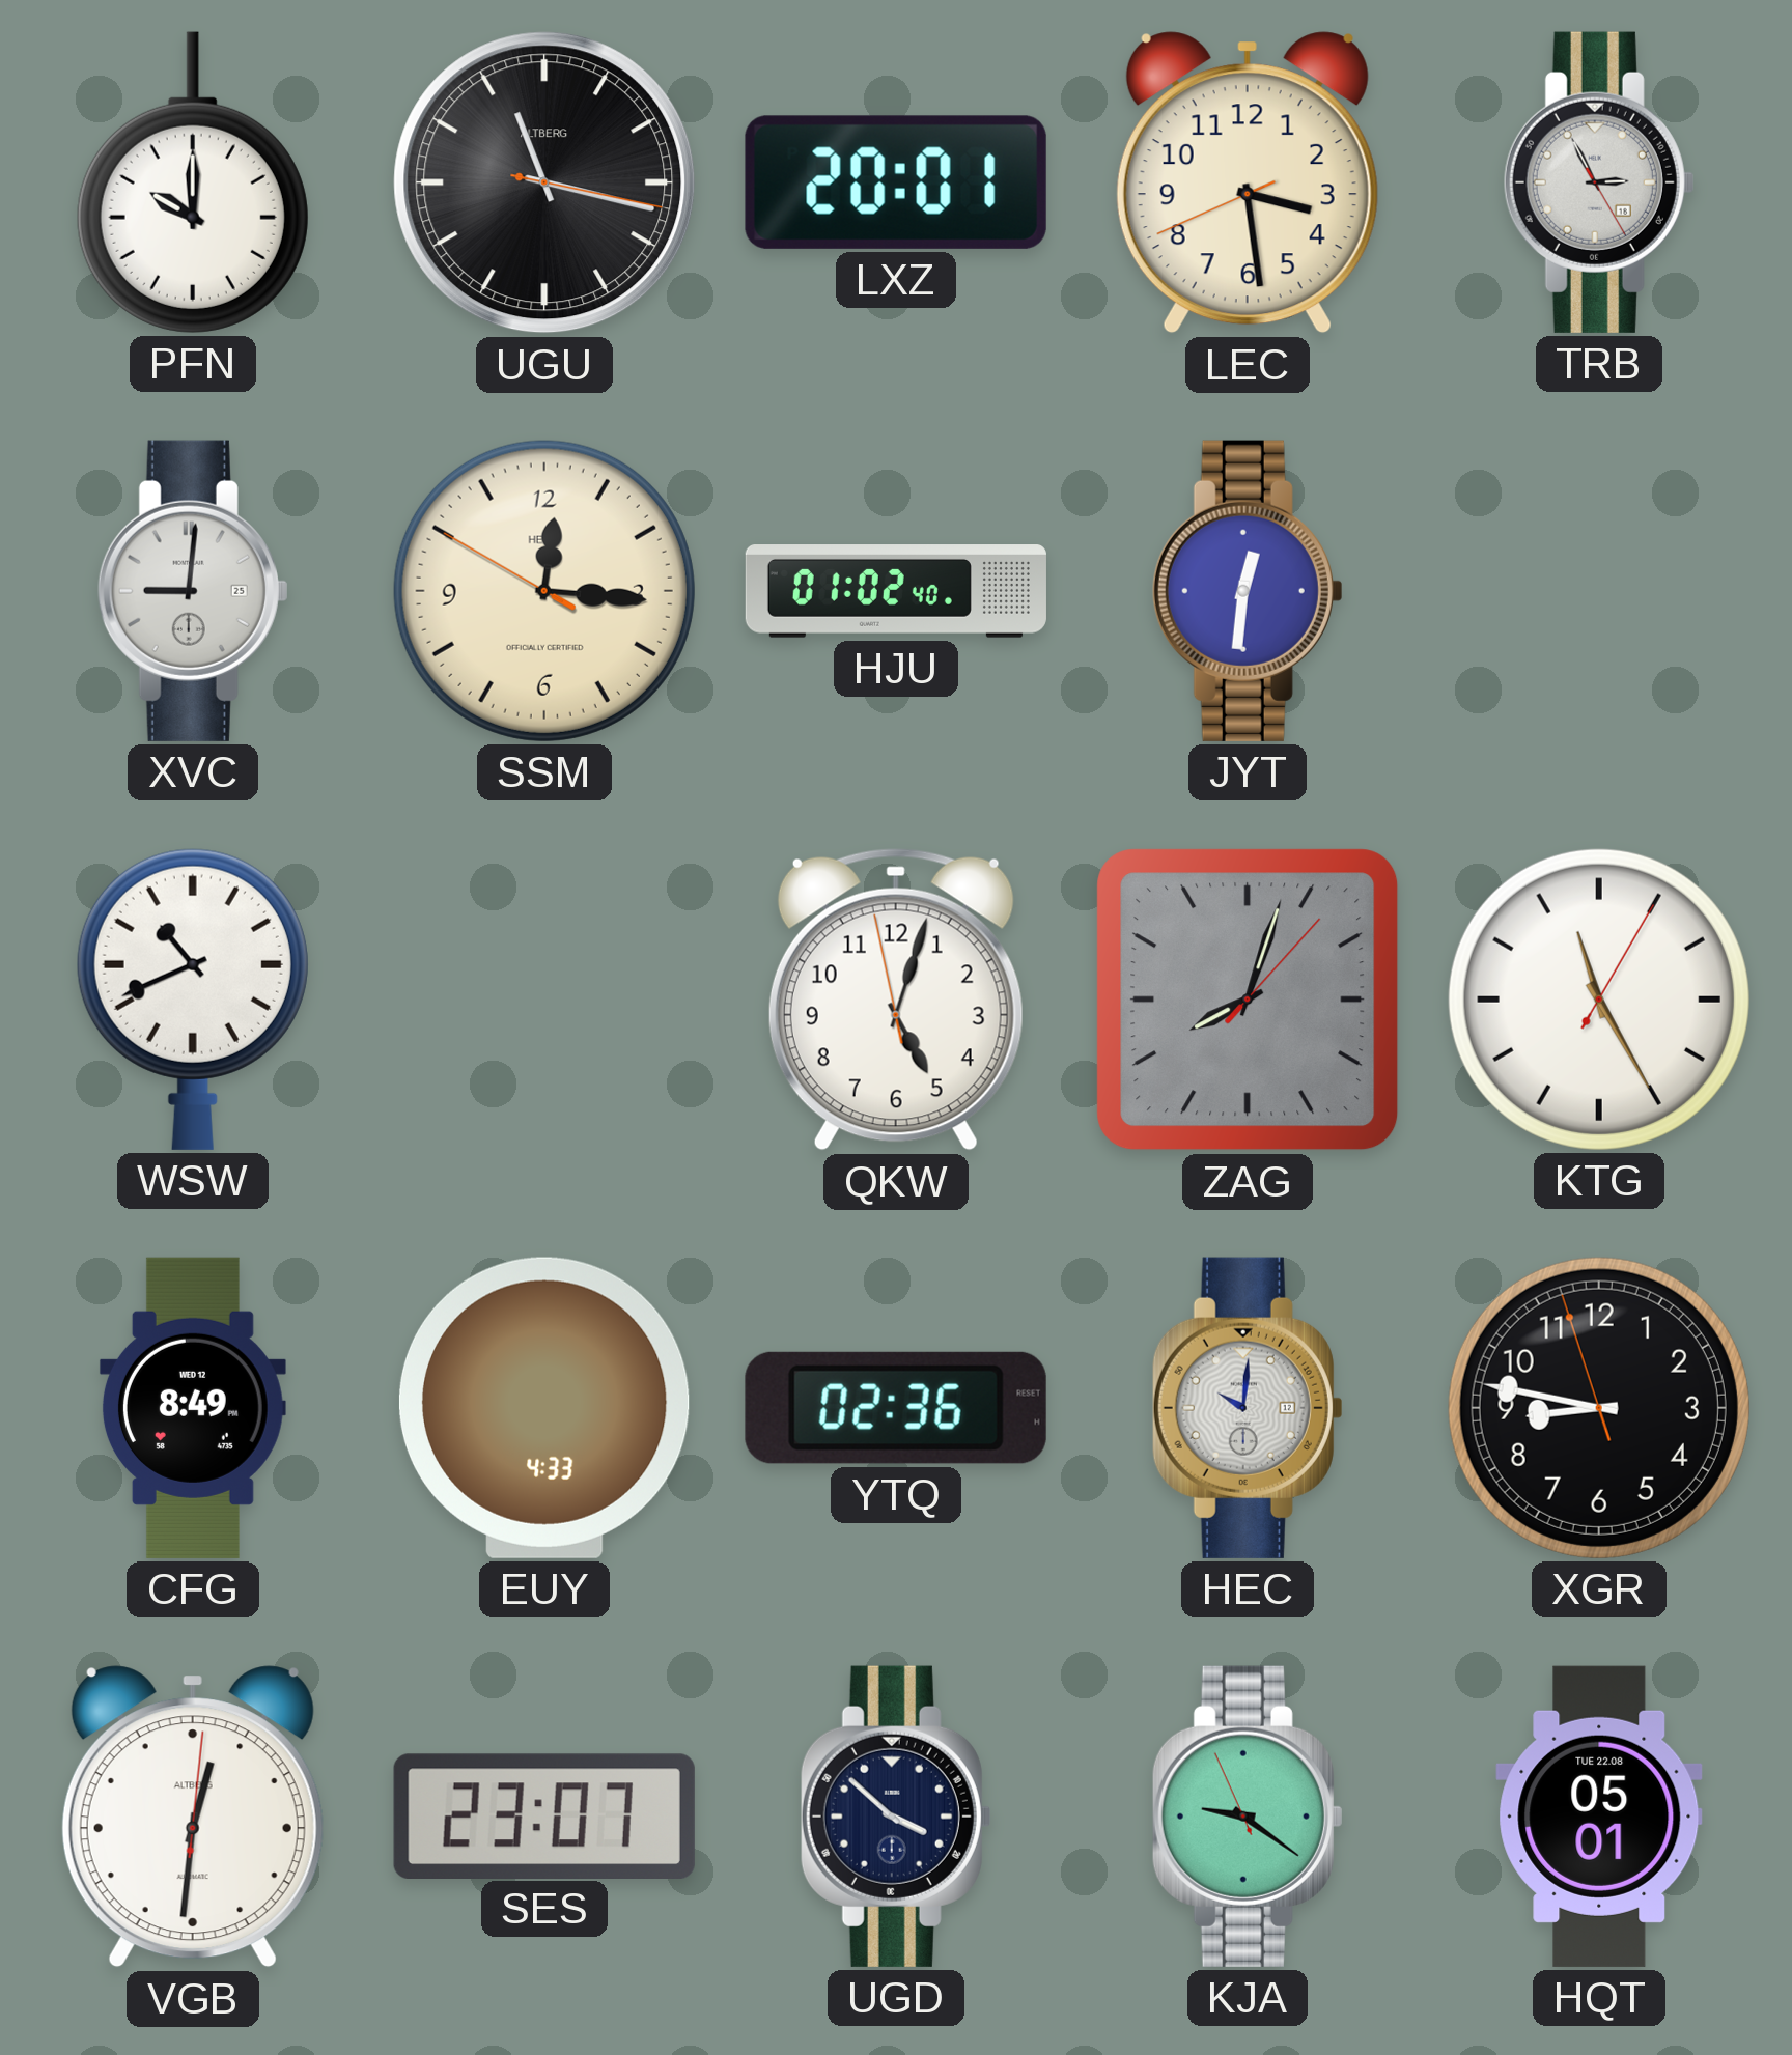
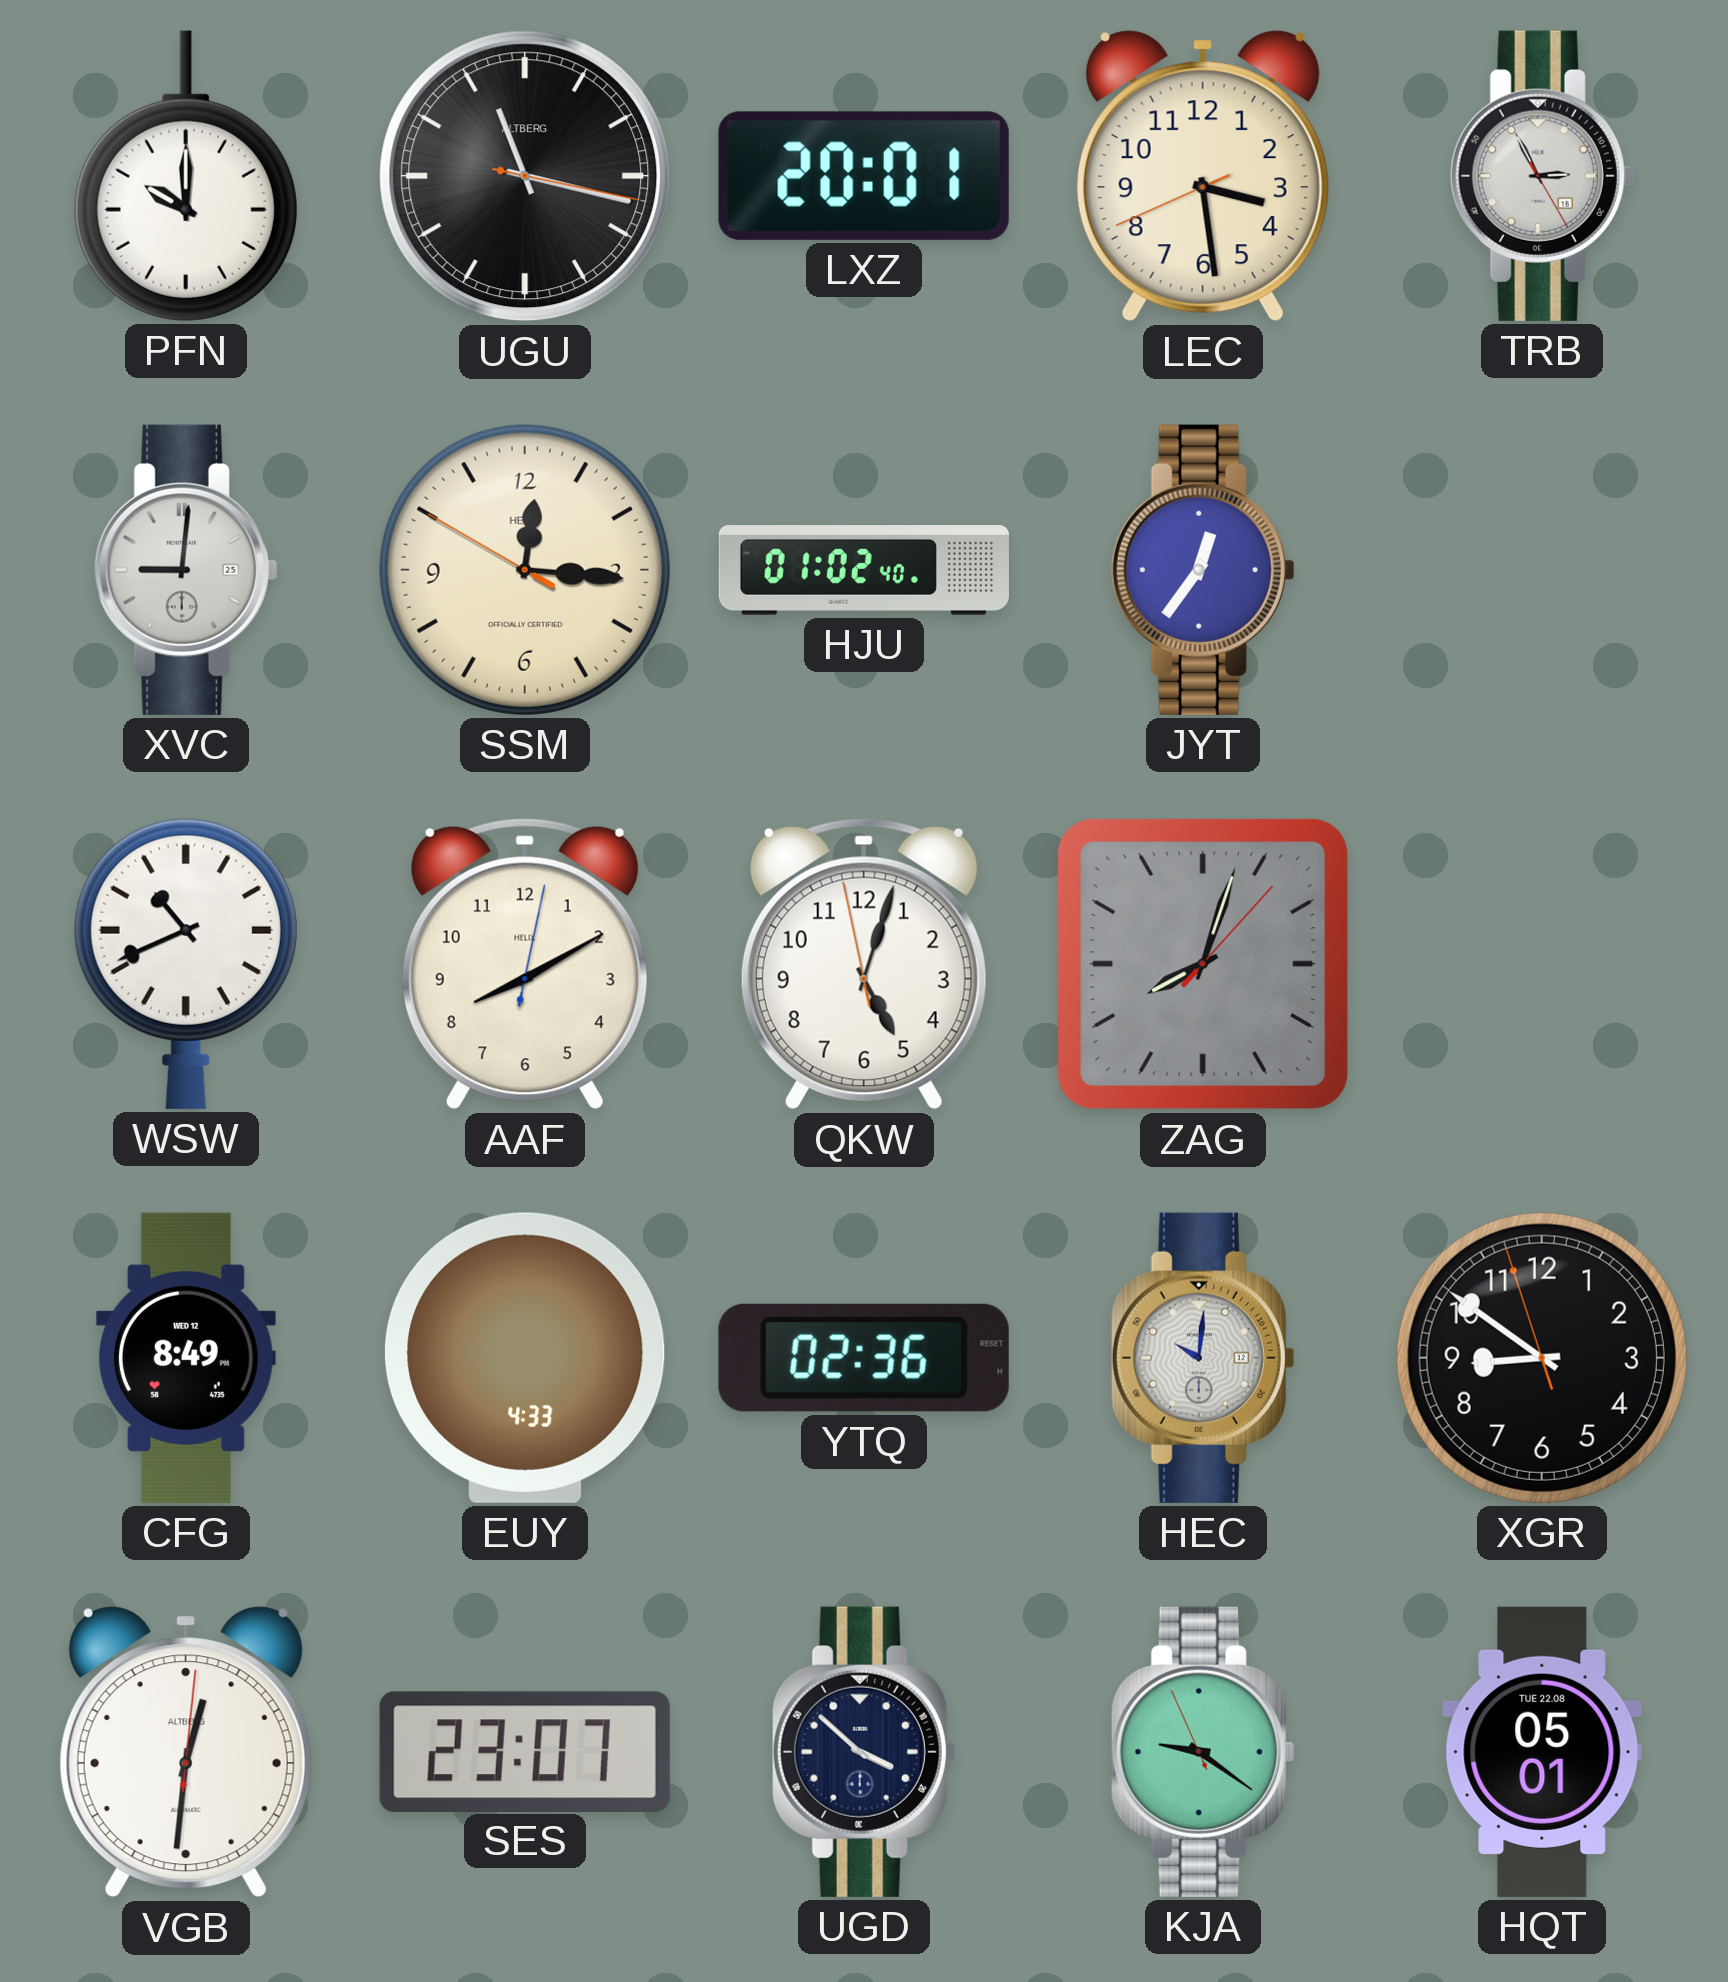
JYT: 12:31 -> 12:36 (1203, 570)
AAF: none -> 8:10 (525, 964)
KTG: 11:25 -> none (1599, 1000)
XGR: 8:46 -> 8:50 (1542, 1358)
